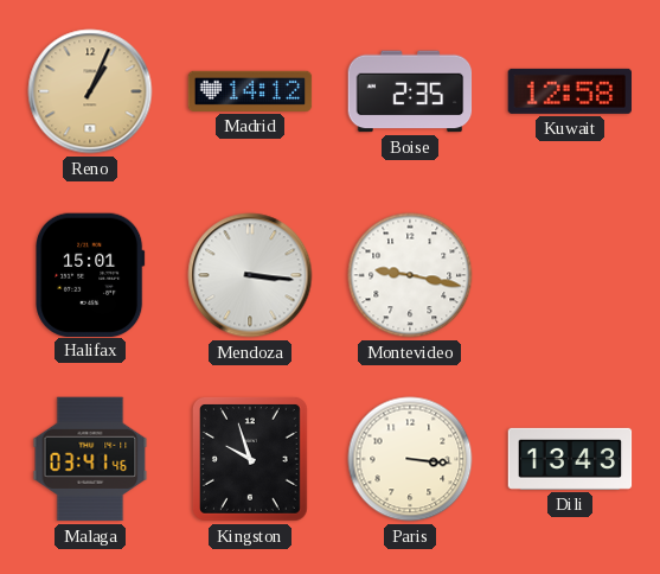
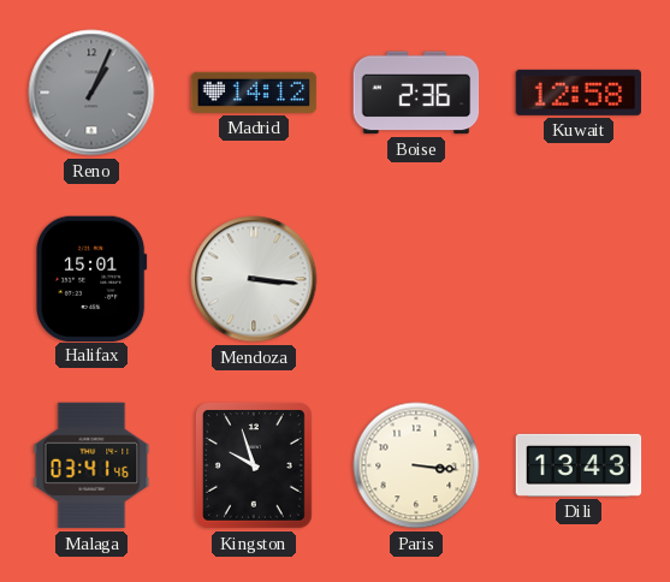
Reno dial: champagne -> grey (91, 93)
Boise: 2:35 -> 2:36 (416, 93)
Montevideo: 9:17 -> none (410, 275)
